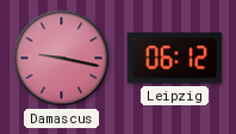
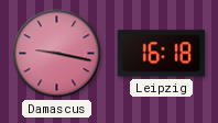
Leipzig: 06:12 -> 16:18 (162, 54)
